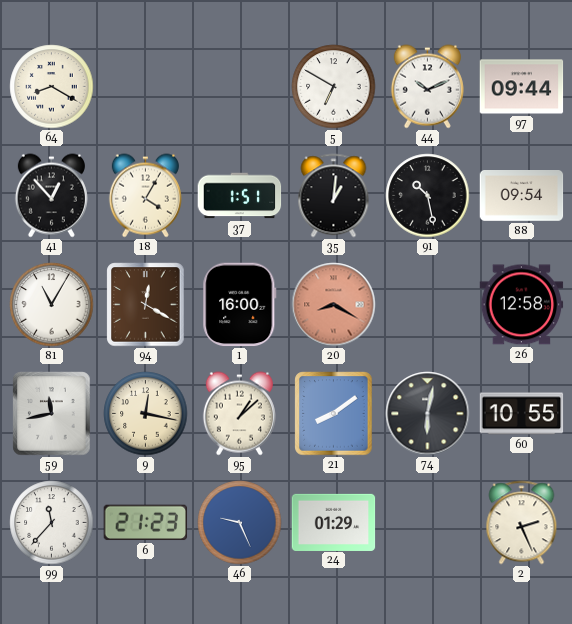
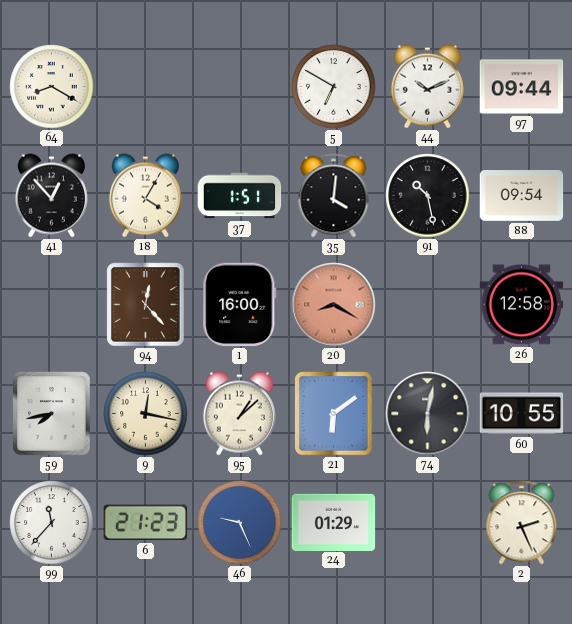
35: 1:01 -> 4:01 (334, 196)
81: 11:05 -> none (52, 305)
94: 12:20 -> 12:23 (146, 305)
59: 11:43 -> 7:43 (52, 414)
21: 8:09 -> 6:09 (334, 414)
